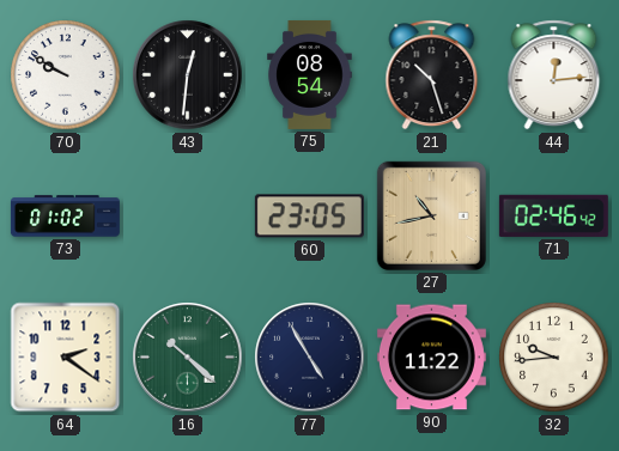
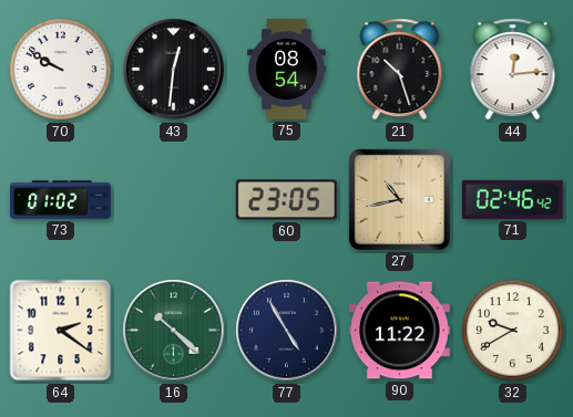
32: 9:44 -> 9:40 (513, 331)
